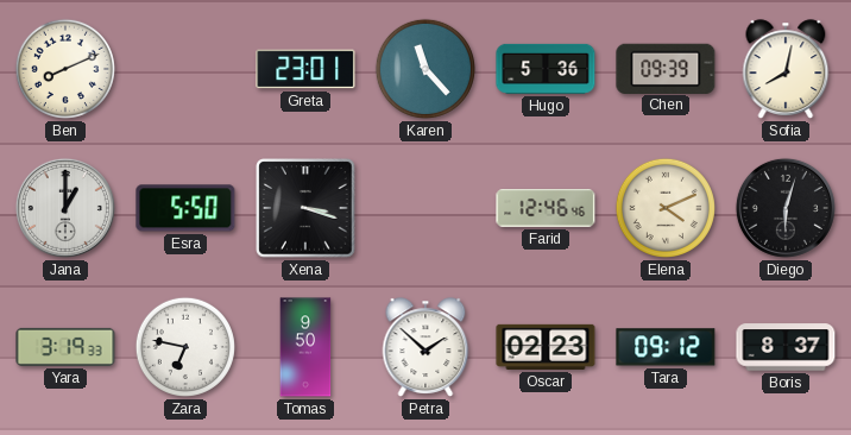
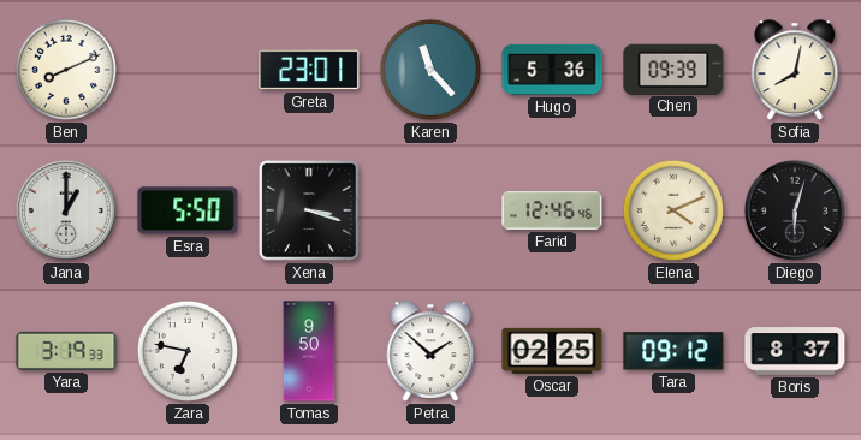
Oscar: 02:23 -> 02:25 (552, 351)
